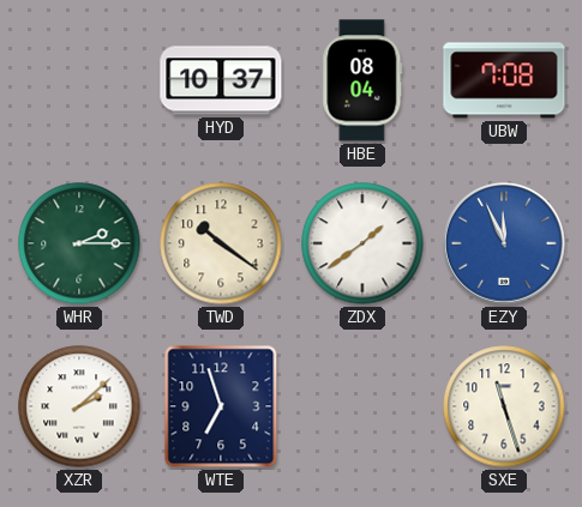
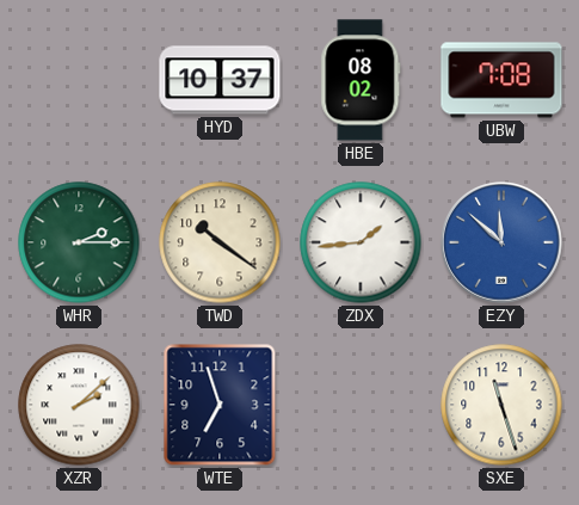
HBE: 08:04 -> 08:02 (361, 80)
ZDX: 1:39 -> 1:44 (361, 242)
EZY: 11:56 -> 11:52 (501, 242)
